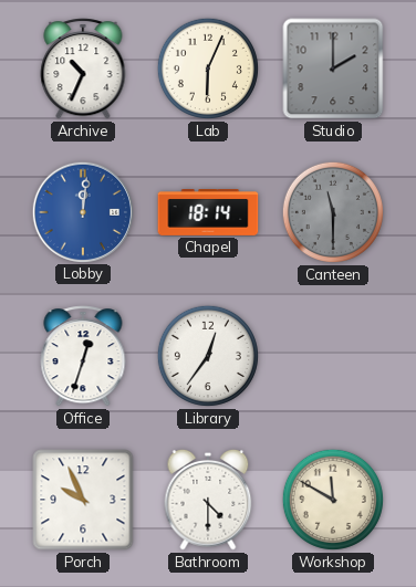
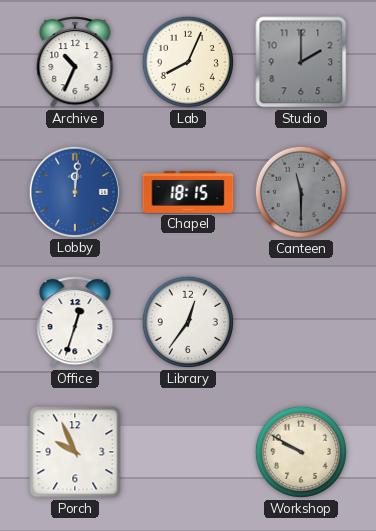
Lab: 6:04 -> 8:04 (188, 62)
Chapel: 18:14 -> 18:15 (188, 193)
Bathroom: 4:30 -> none (208, 500)
Workshop: 11:50 -> 9:50 (301, 452)
